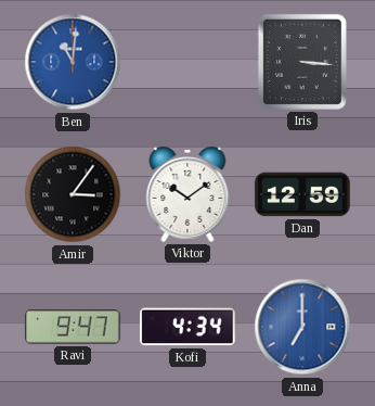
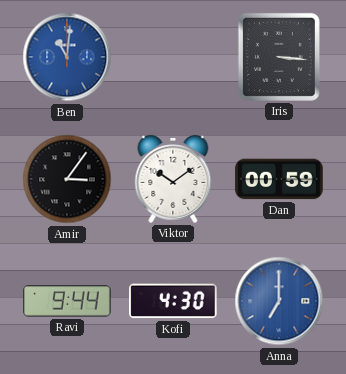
Dan: 12:59 -> 00:59 (279, 179)
Ravi: 9:47 -> 9:44 (67, 301)
Kofi: 4:34 -> 4:30 (174, 301)
